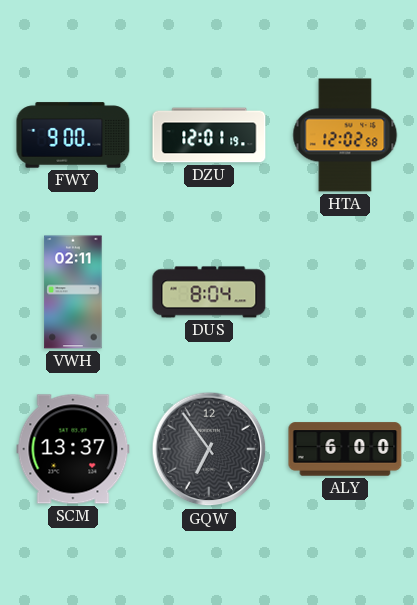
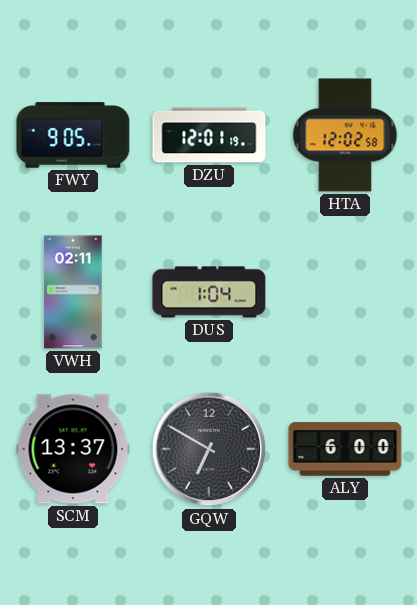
FWY: 9:00 -> 9:05 (73, 135)
DUS: 8:04 -> 1:04 (209, 292)
GQW: 6:54 -> 6:50 (209, 449)
